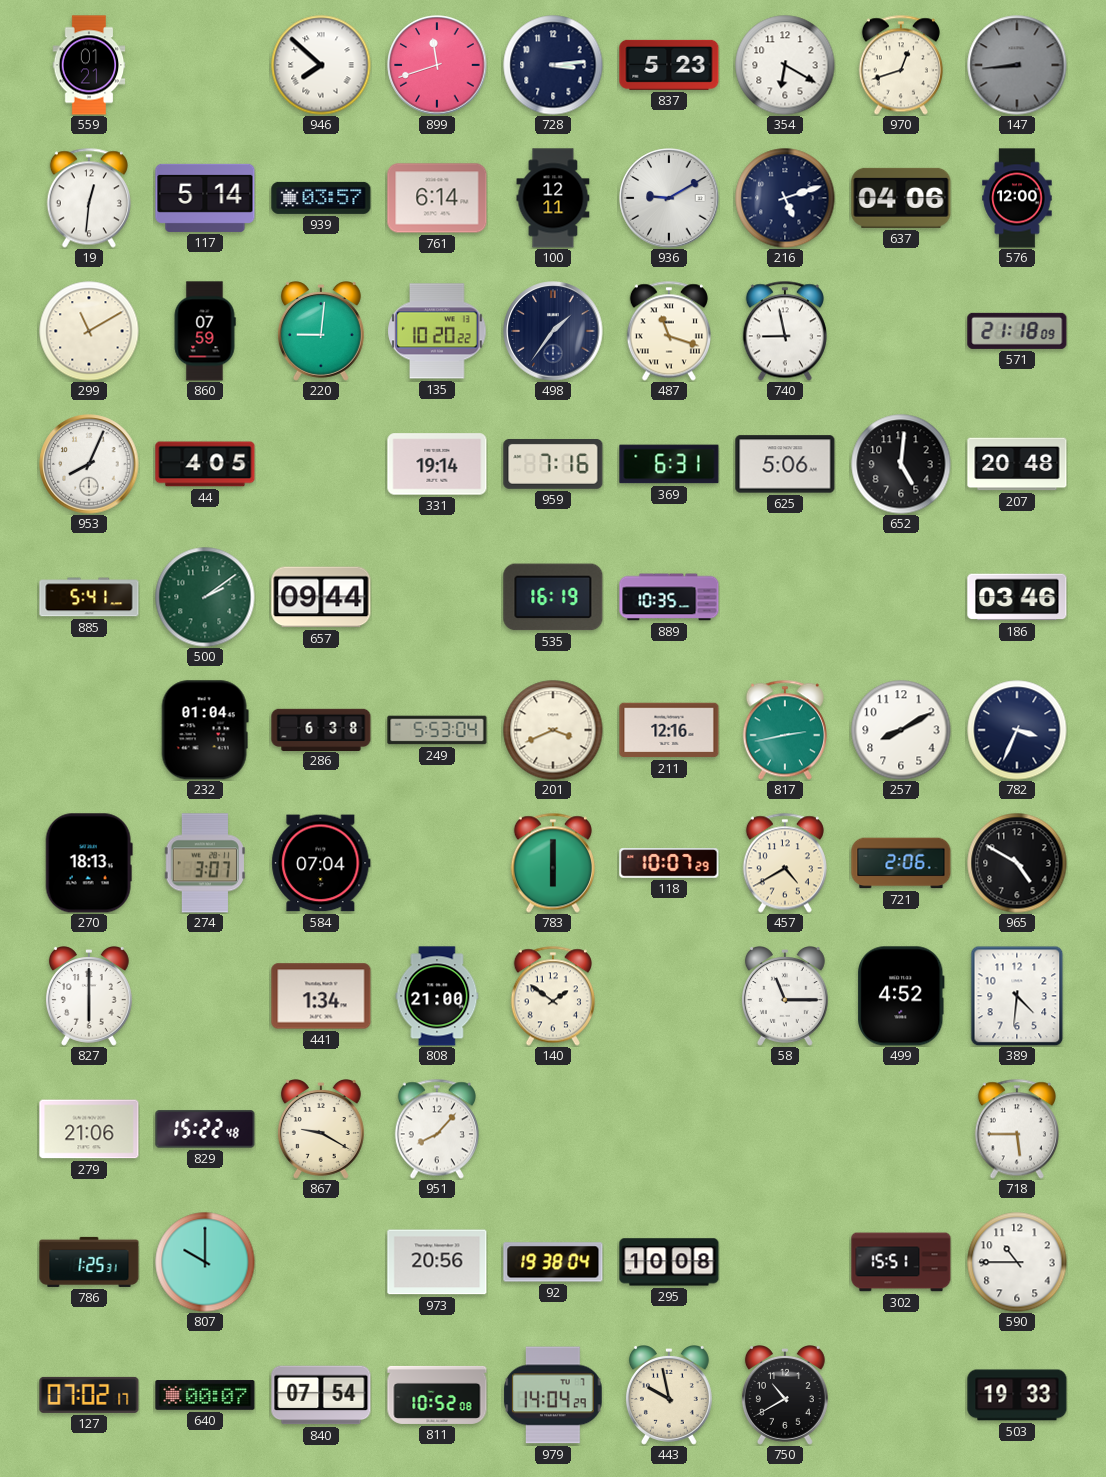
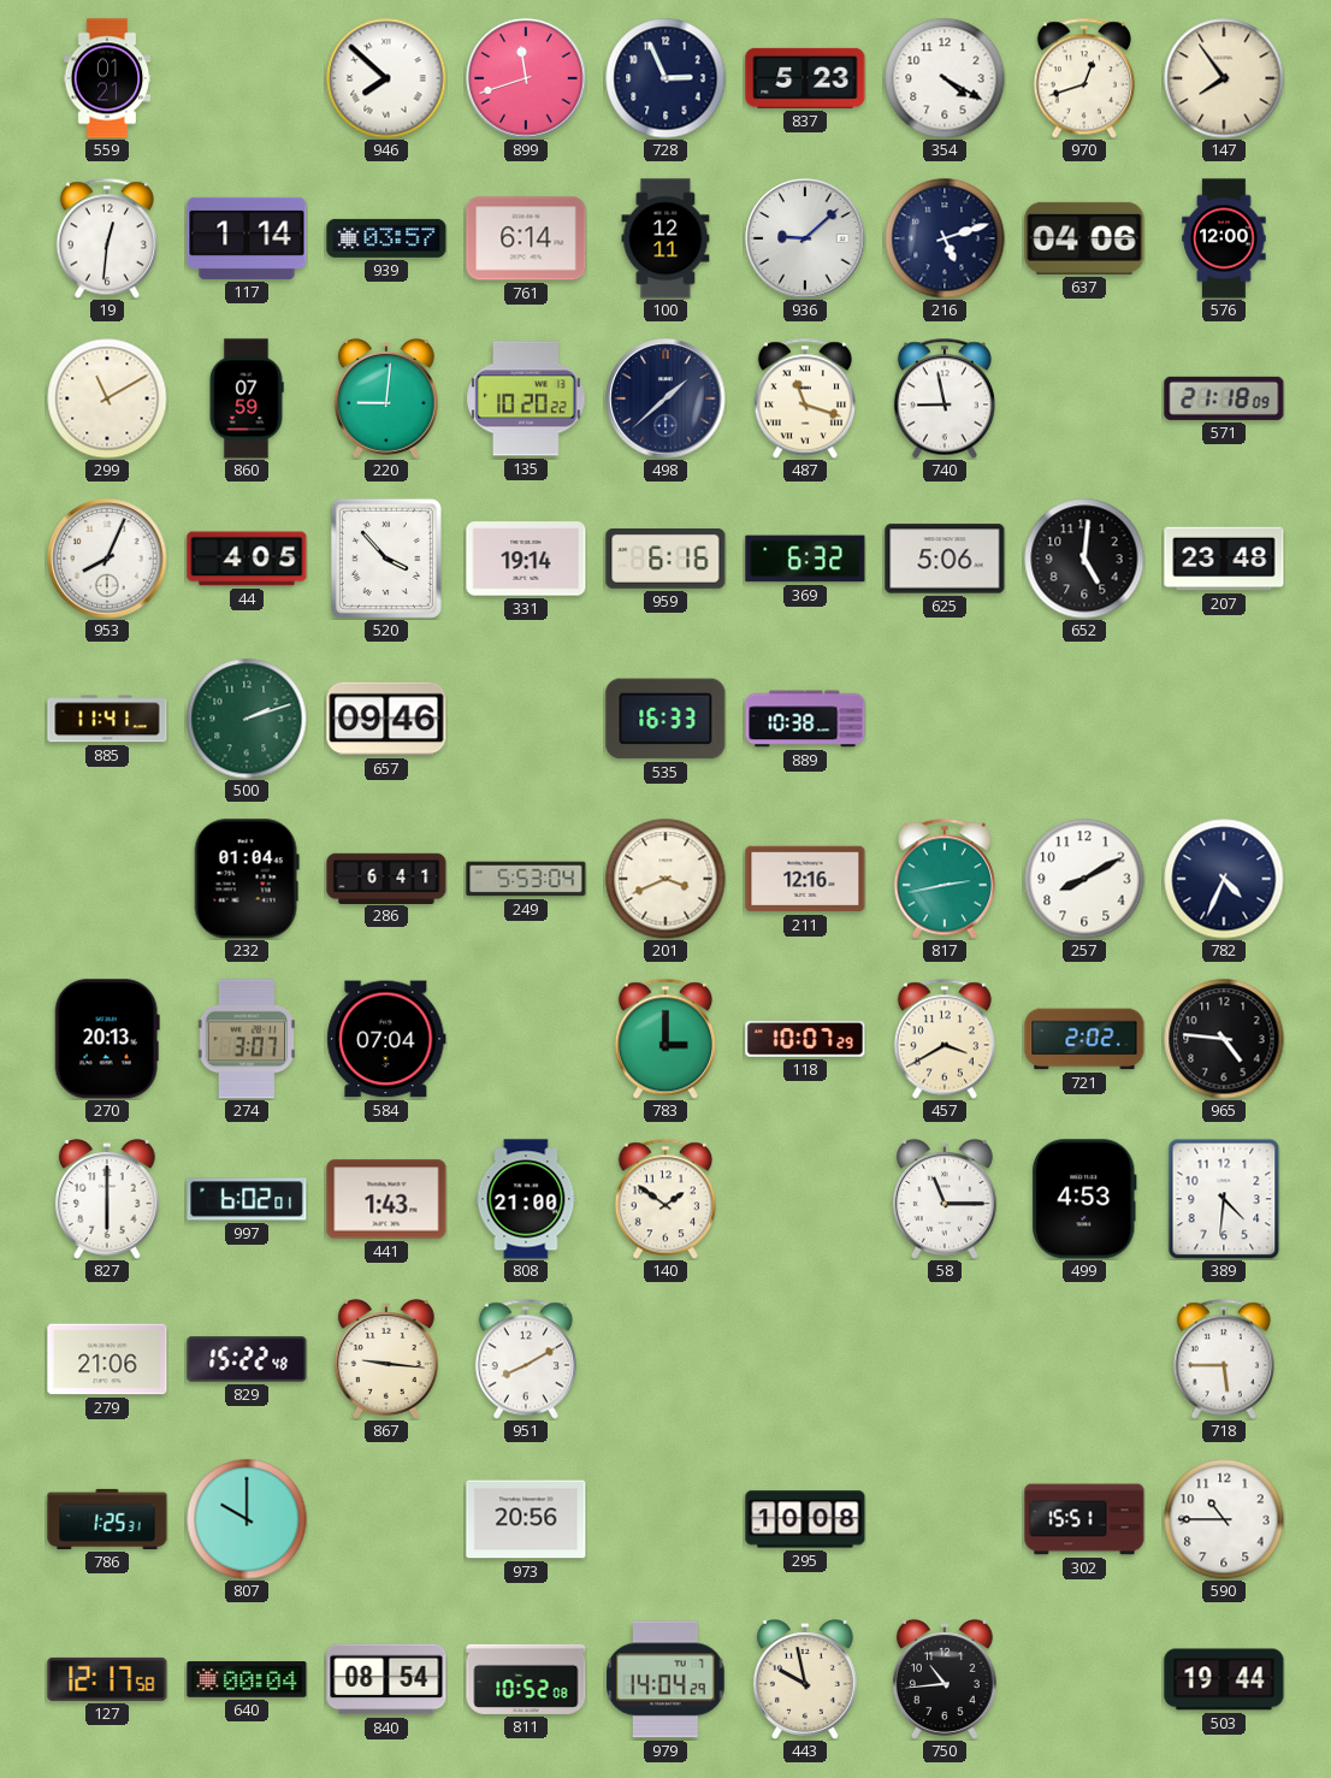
728: 3:14 -> 2:56 (665, 78)
354: 6:20 -> 4:20 (945, 78)
147: 8:44 -> 7:54 (1224, 78)
147 dial: grey -> cream (1224, 78)
117: 5:14 -> 1:14 (247, 238)
936: 9:10 -> 9:08 (805, 238)
498: 1:36 -> 1:38 (665, 398)
520: none -> 3:53 (386, 559)
959: 7:16 -> 6:16 (665, 560)
369: 6:31 -> 6:32 (805, 559)
207: 20:48 -> 23:48 (1224, 559)
885: 5:41 -> 11:41 (107, 719)
500: 2:09 -> 2:12 (247, 719)
657: 09:44 -> 09:46 (386, 719)
535: 16:19 -> 16:33 (665, 719)
889: 10:35 -> 10:38 (805, 719)
186: 03:46 -> none (1017, 597)
286: 6:38 -> 6:41 (386, 878)
782: 3:34 -> 4:34 (1224, 879)
270: 18:13 -> 20:13 (107, 1039)
783: 6:00 -> 3:00 (665, 1039)
457: 4:40 -> 3:40 (945, 1039)
721: 2:06 -> 2:02 (1084, 1039)
965: 4:50 -> 4:46 (1224, 1039)
997: none -> 6:02 (247, 1199)
441: 1:34 -> 1:43 (386, 1199)
499: 4:52 -> 4:53 (1084, 1199)
867: 9:20 -> 9:16 (386, 1360)
951: 8:07 -> 8:10 (526, 1359)
92: 19:38 -> none (553, 1262)
127: 07:02 -> 12:17 (107, 1679)
640: 00:07 -> 00:04 (247, 1679)
840: 07:54 -> 08:54 (386, 1679)
750: 10:40 -> 10:44 (945, 1680)
503: 19:33 -> 19:44 (1224, 1679)
